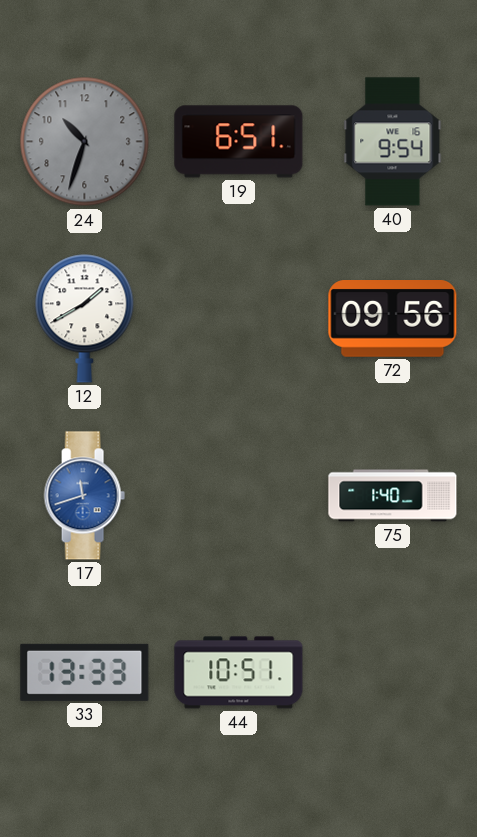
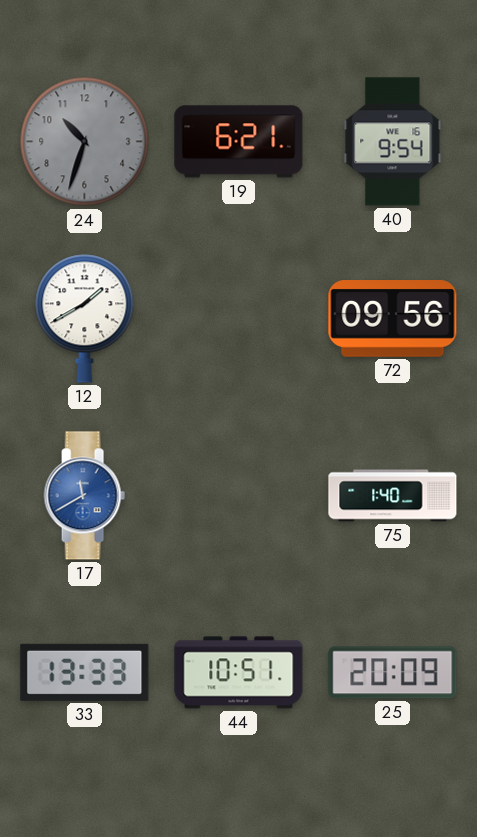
19: 6:51 -> 6:21 (239, 142)
17: 11:42 -> 11:40 (84, 496)
25: none -> 20:09 (393, 673)
